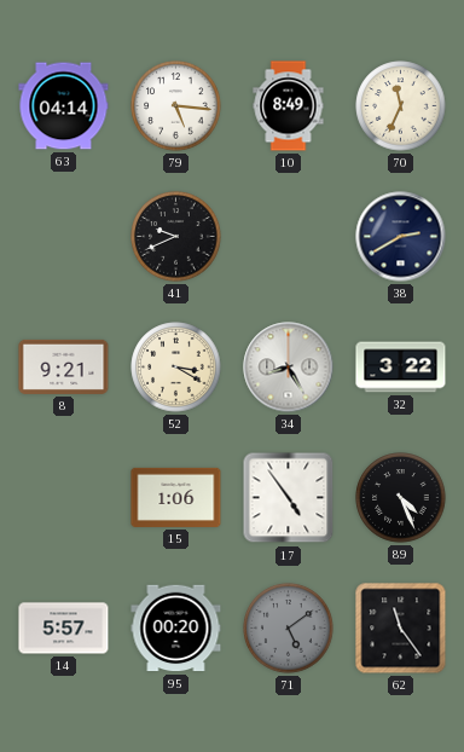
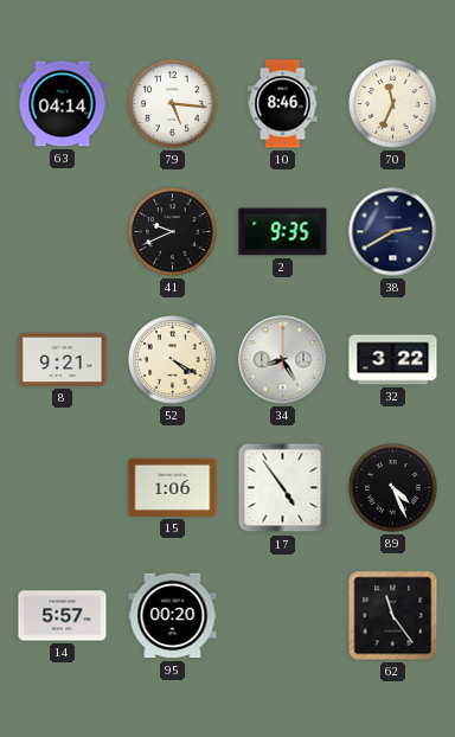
10: 8:49 -> 8:46 (283, 104)
2: none -> 9:35 (283, 232)
52: 3:20 -> 4:20 (173, 360)
71: 5:09 -> none (289, 629)
